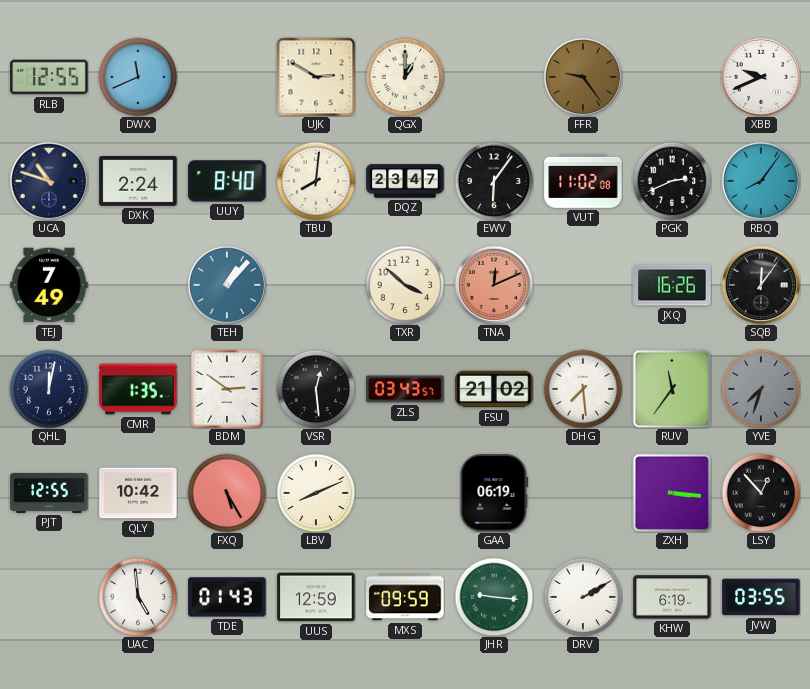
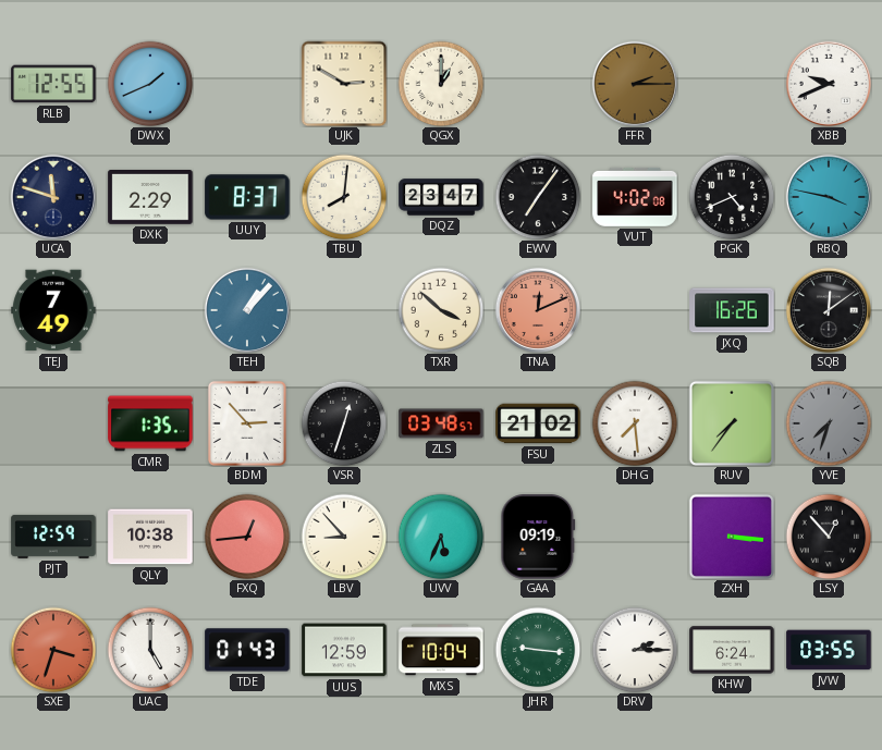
DWX: 11:41 -> 1:41 (150, 84)
FFR: 9:24 -> 2:15 (634, 83)
UCA: 10:48 -> 11:48 (52, 196)
DXK: 2:24 -> 2:29 (150, 198)
UUY: 8:40 -> 8:37 (247, 197)
EWV: 6:06 -> 7:06 (538, 197)
VUT: 11:02 -> 4:02 (635, 197)
PGK: 2:41 -> 4:41 (732, 197)
RBQ: 8:06 -> 3:47 (828, 196)
SQB: 12:06 -> 12:09 (828, 309)
QHL: 12:02 -> none (49, 389)
BDM: 2:51 -> 2:53 (247, 423)
VSR: 12:29 -> 12:33 (344, 423)
ZLS: 03:43 -> 03:48 (441, 423)
RUV: 11:36 -> 7:36 (732, 423)
PJT: 12:55 -> 12:59 (53, 537)
QLY: 10:42 -> 10:38 (150, 537)
FXQ: 5:25 -> 12:44 (247, 537)
LBV: 8:11 -> 8:53 (344, 537)
UVV: none -> 5:34 (441, 537)
GAA: 06:19 -> 09:19 (538, 537)
SXE: none -> 3:33 (53, 650)
UAC: 4:59 -> 5:00 (150, 650)
MXS: 09:59 -> 10:04 (441, 650)
DRV: 2:10 -> 2:15 (635, 650)
KHW: 6:19 -> 6:24 (732, 650)
